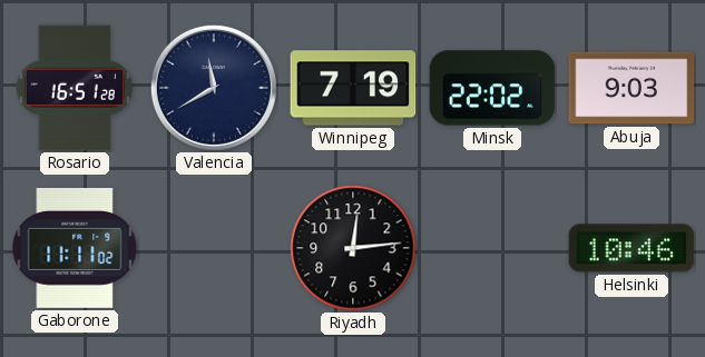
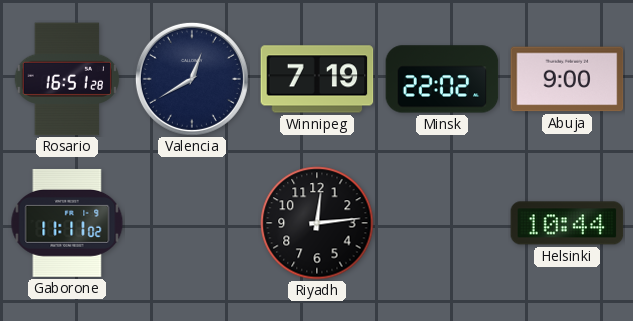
Valencia: 11:40 -> 12:40 (192, 79)
Abuja: 9:03 -> 9:00 (567, 79)
Helsinki: 10:46 -> 10:44 (567, 223)
